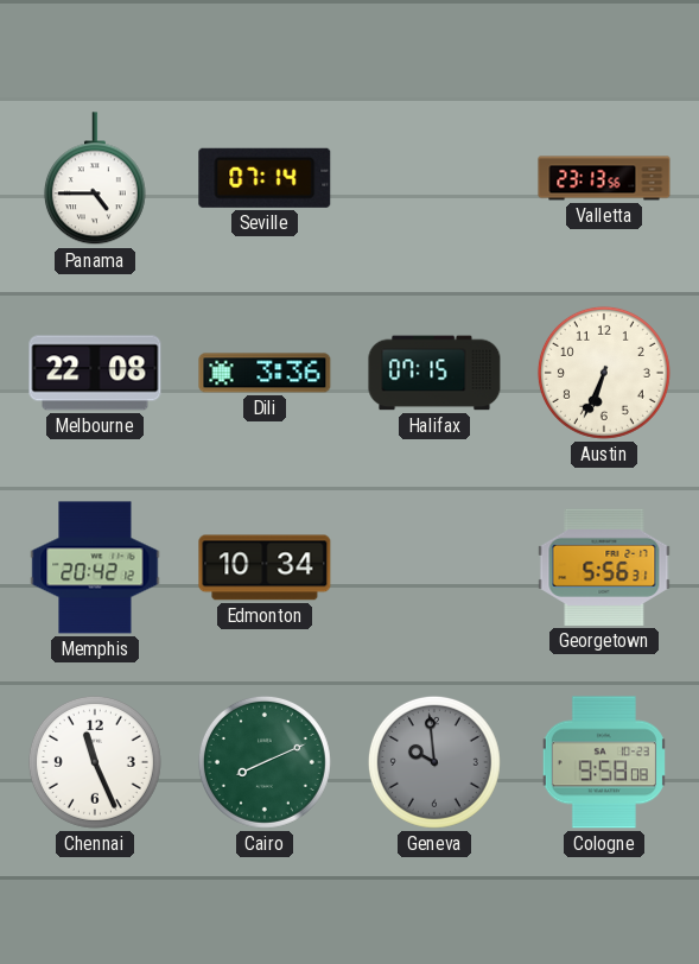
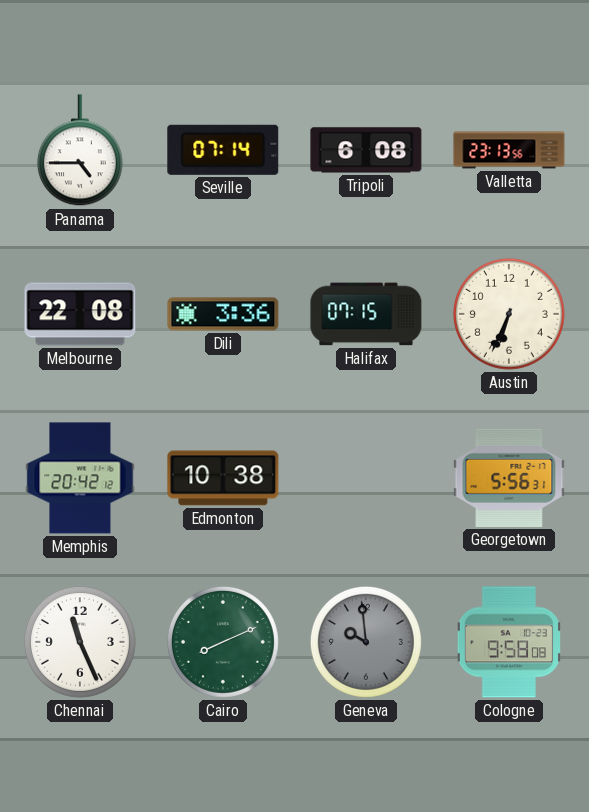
Tripoli: none -> 6:08 (366, 150)
Edmonton: 10:34 -> 10:38 (223, 478)
